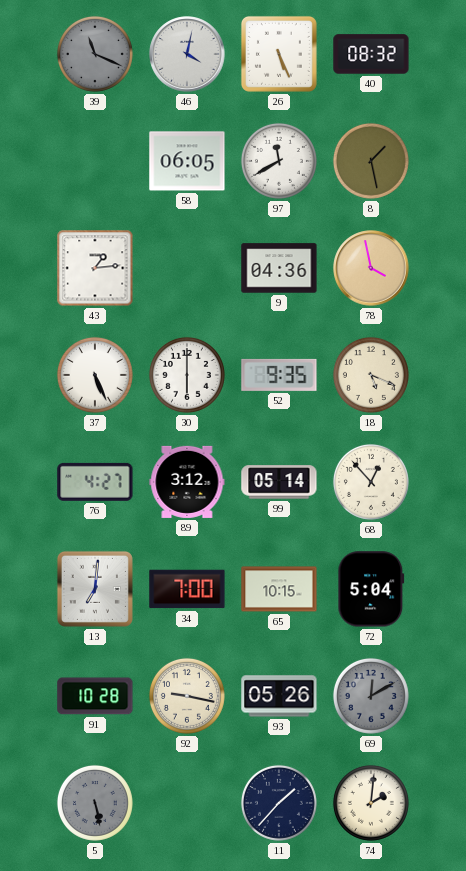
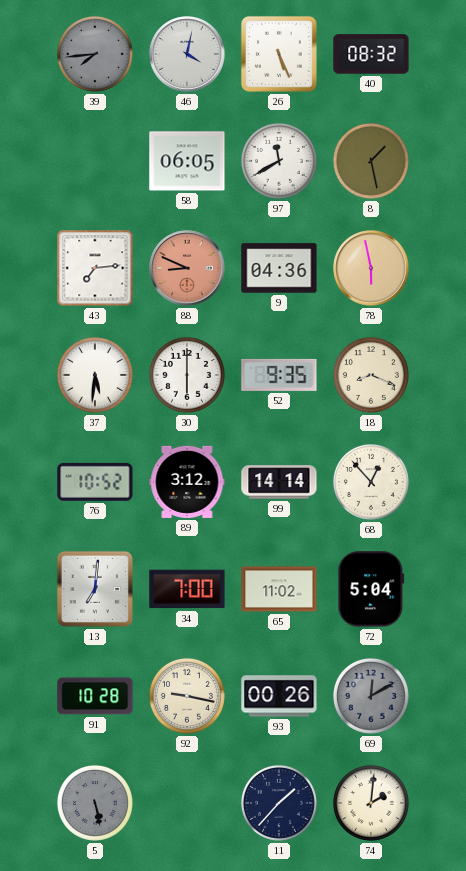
39: 11:19 -> 7:44 (95, 54)
43: 1:14 -> 7:14 (95, 268)
88: none -> 8:49 (187, 268)
78: 3:58 -> 5:58 (371, 268)
37: 5:26 -> 5:31 (95, 375)
18: 5:19 -> 8:19 (371, 375)
76: 4:27 -> 10:52 (95, 482)
99: 05:14 -> 14:14 (279, 482)
65: 10:15 -> 11:02 (279, 589)
93: 05:26 -> 00:26 (279, 696)
